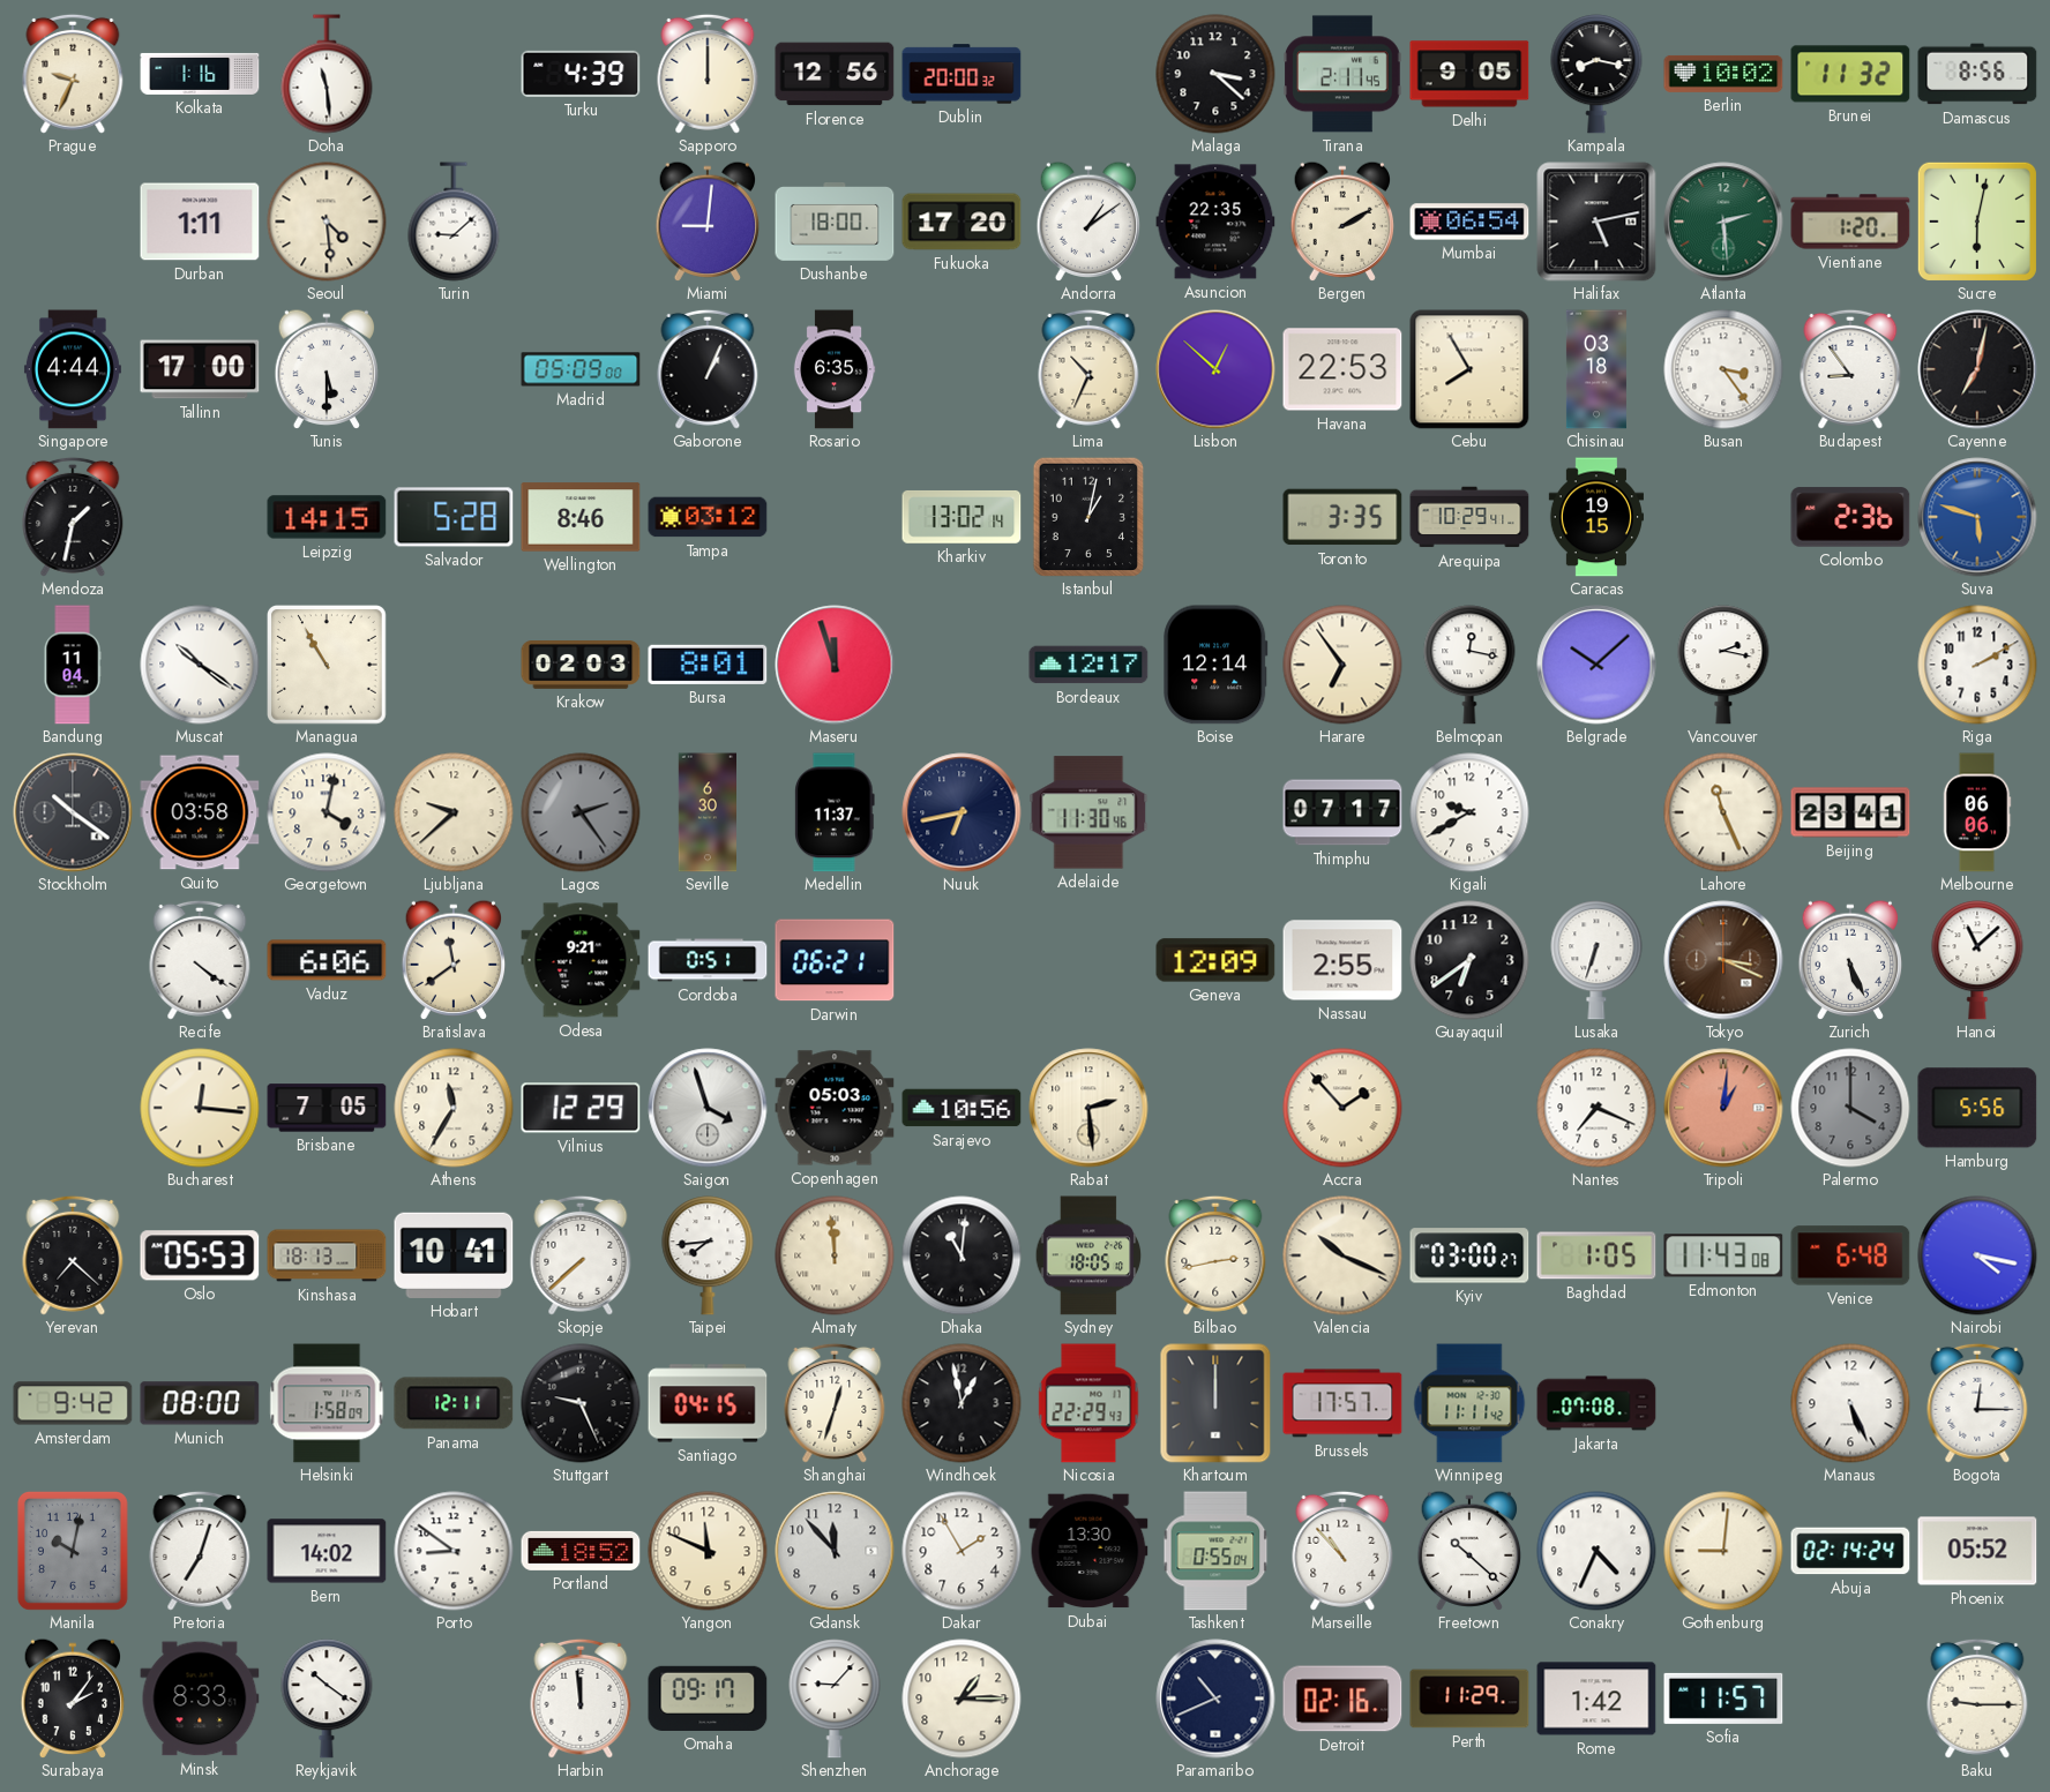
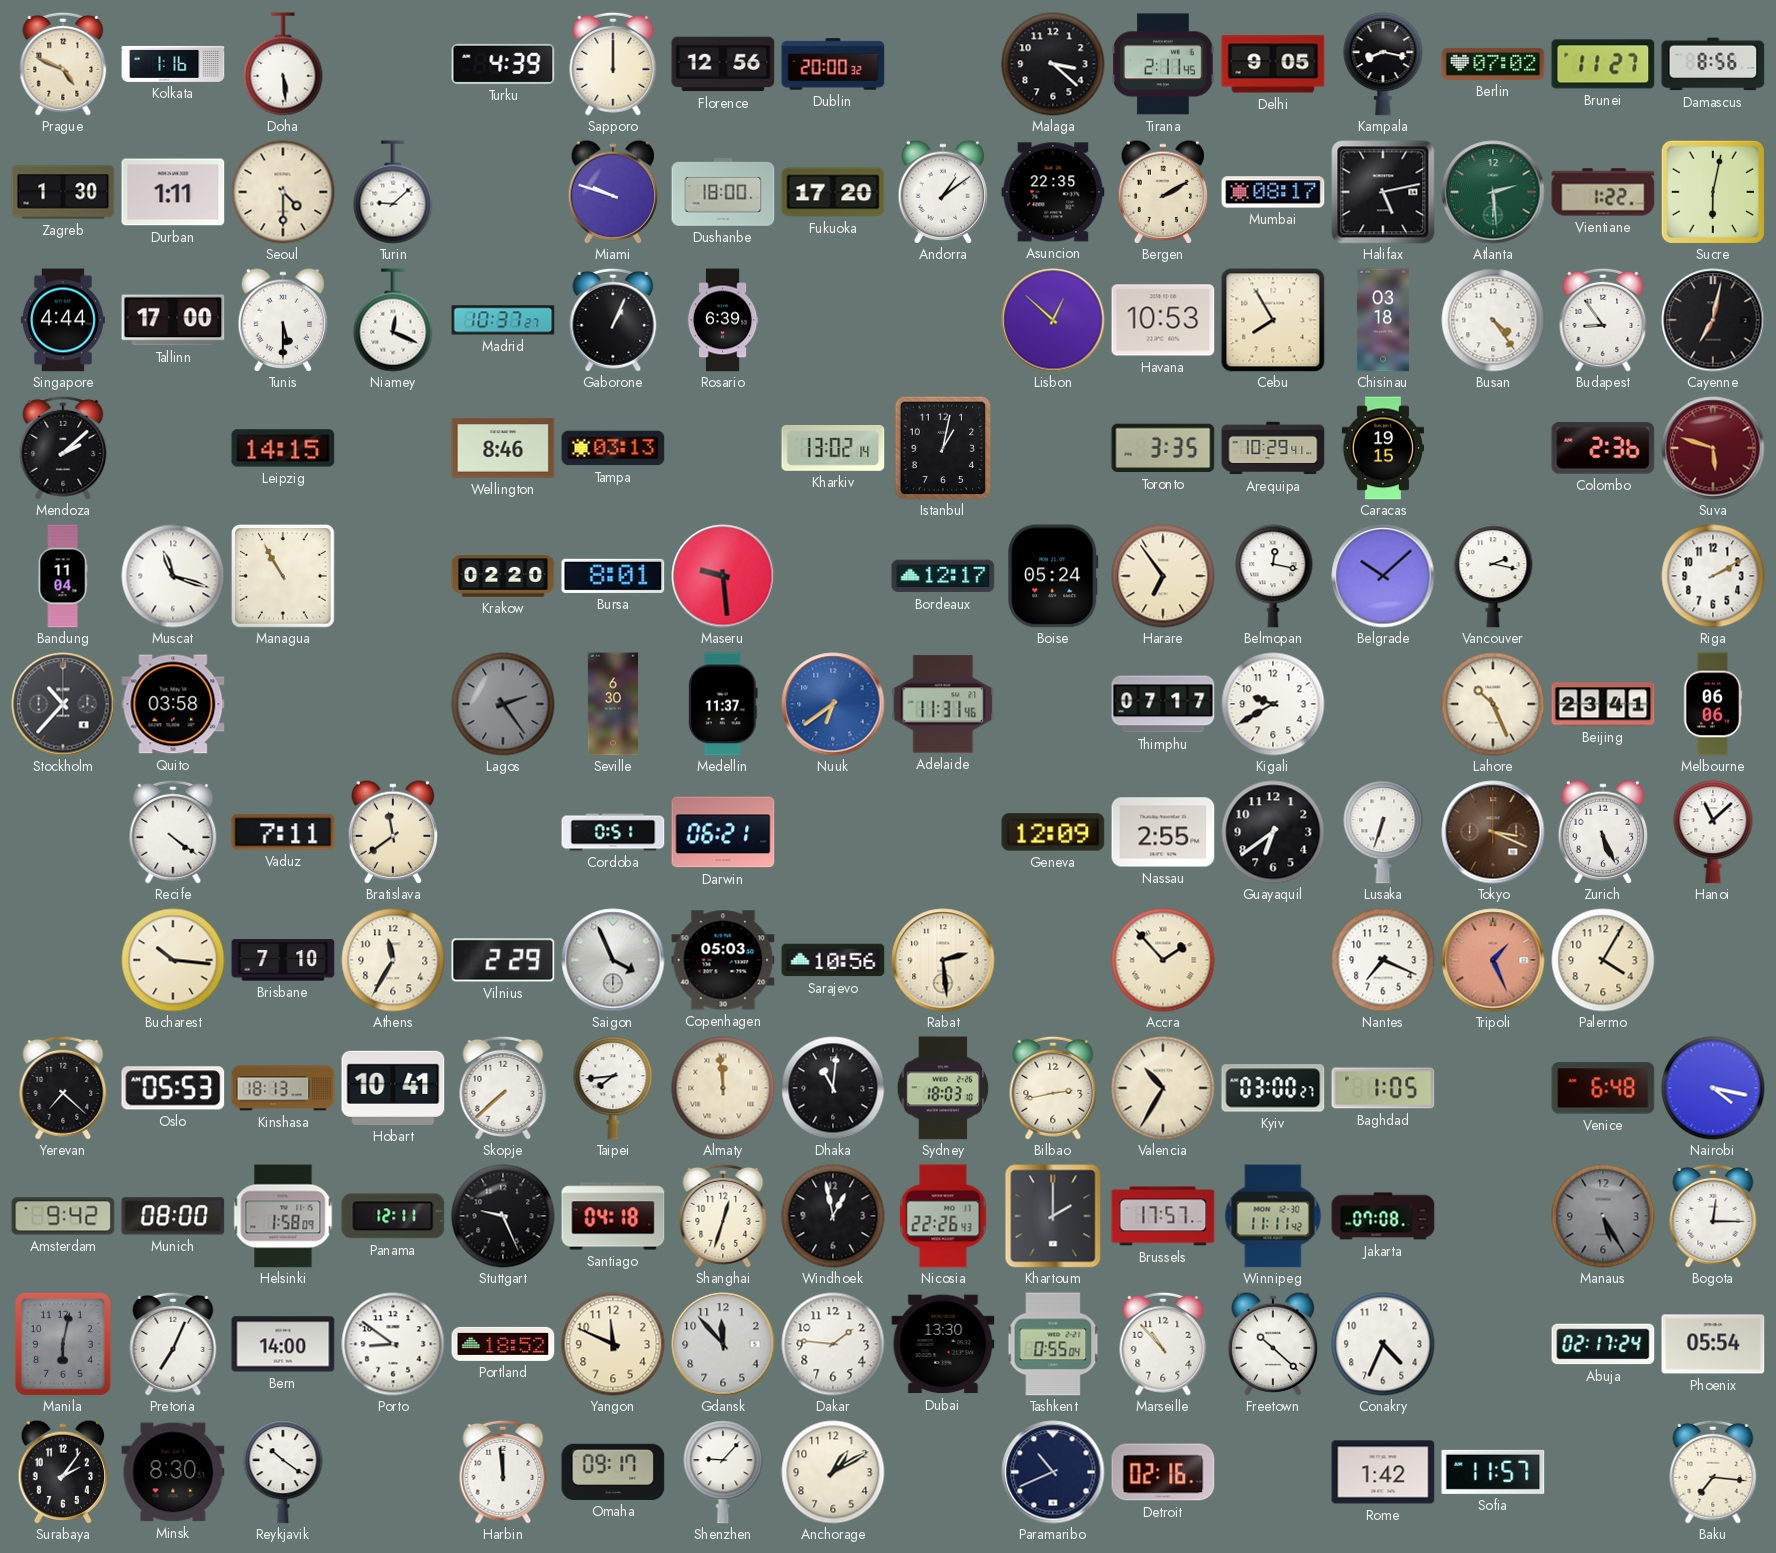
Prague: 9:34 -> 4:49 (63, 64)
Doha: 11:29 -> 5:29 (283, 64)
Berlin: 10:02 -> 07:02 (1493, 64)
Brunei: 11:32 -> 11:27 (1603, 64)
Zagreb: none -> 1:30 (63, 192)
Seoul: 4:29 -> 4:30 (283, 192)
Miami: 9:01 -> 9:48 (613, 191)
Mumbai: 06:54 -> 08:17 (1273, 192)
Vientiane: 1:20 -> 1:22 (1603, 192)
Niamey: none -> 12:19 (393, 320)
Madrid: 05:09 -> 10:37 (503, 320)
Rosario: 6:35 -> 6:39 (723, 320)
Lima: 10:34 -> none (1088, 369)
Havana: 22:53 -> 10:53 (1163, 320)
Busan: 3:24 -> 4:24 (1493, 320)
Mendoza: 1:32 -> 2:08 (63, 448)
Salvador: 5:28 -> none (454, 517)
Tampa: 03:12 -> 03:13 (613, 448)
Suva dial: blue -> burgundy (1713, 448)
Muscat: 10:21 -> 11:18 (173, 576)
Krakow: 02:03 -> 02:20 (503, 577)
Maseru: 11:57 -> 9:29 (723, 576)
Boise: 12:14 -> 05:24 (1053, 576)
Stockholm: 10:21 -> 10:37 (63, 704)
Georgetown: 4:02 -> none (327, 812)
Ljubljana: 9:38 -> none (454, 812)
Nuuk: 6:43 -> 6:39 (833, 704)
Nuuk dial: navy -> blue (833, 704)
Adelaide: 11:30 -> 11:31 (943, 704)
Lahore: 11:26 -> 10:26 (1493, 704)
Vaduz: 6:06 -> 7:11 (283, 832)
Odesa: 9:21 -> none (581, 960)
Bucharest: 12:16 -> 10:16 (173, 960)
Brisbane: 7:05 -> 7:10 (283, 960)
Vilnius: 12:29 -> 2:29 (503, 960)
Saigon: 3:57 -> 3:56 (613, 960)
Tripoli: 1:01 -> 1:26 (1493, 960)
Palermo: 4:00 -> 4:05 (1603, 960)
Palermo dial: grey -> cream (1603, 960)
Hamburg: 5:56 -> none (1977, 1108)
Sydney: 18:05 -> 18:03 (943, 1088)
Valencia: 10:19 -> 10:35 (1163, 1088)
Edmonton: 11:43 -> none (1723, 1255)
Santiago: 04:15 -> 04:18 (613, 1216)
Nicosia: 22:29 -> 22:26 (943, 1216)
Khartoum: 12:00 -> 2:00 (1053, 1216)
Manaus: 5:26 -> 5:25 (1603, 1216)
Manaus dial: white -> grey (1603, 1216)
Manila: 10:02 -> 6:02 (63, 1344)
Pretoria: 7:03 -> 7:04 (173, 1344)
Bern: 14:02 -> 14:00 (283, 1344)
Dakar: 1:55 -> 1:46 (833, 1344)
Gothenburg: 9:01 -> none (1723, 1551)
Abuja: 02:14 -> 02:17 (1603, 1344)
Phoenix: 05:52 -> 05:54 (1713, 1344)
Minsk: 8:33 -> 8:30 (173, 1472)
Anchorage: 1:15 -> 1:10 (833, 1472)
Perth: 11:29 -> none (1469, 1699)
Baku: 9:15 -> 7:16 (1713, 1472)
